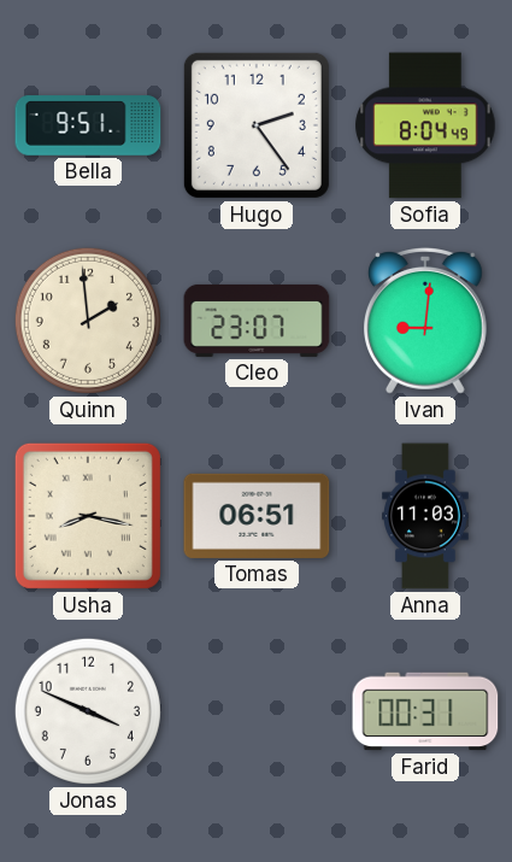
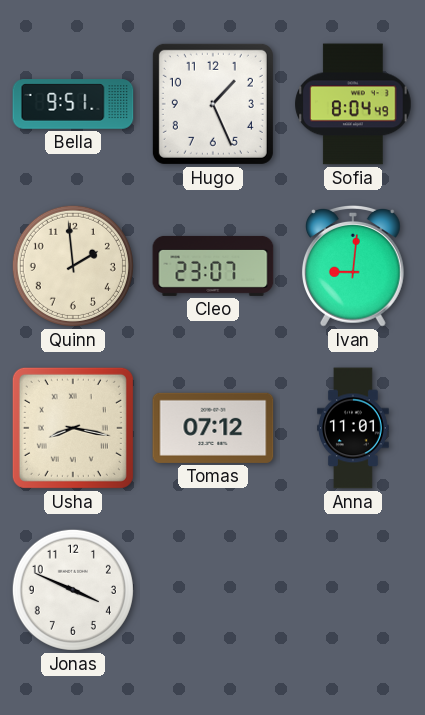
Hugo: 2:24 -> 1:26 (213, 104)
Tomas: 06:51 -> 07:12 (213, 428)
Anna: 11:03 -> 11:01 (354, 428)
Farid: 00:31 -> none (425, 711)
